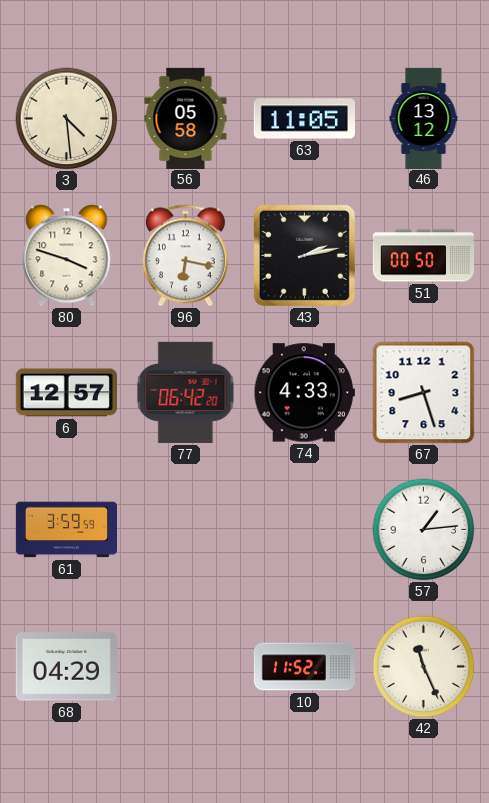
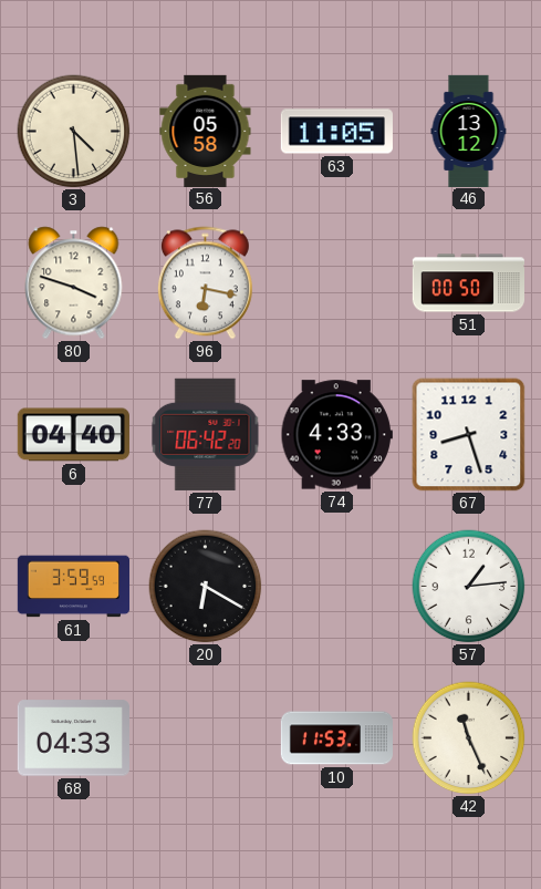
43: 2:13 -> none (304, 255)
6: 12:57 -> 04:40 (73, 435)
20: none -> 6:20 (206, 587)
68: 04:29 -> 04:33 (73, 738)
10: 11:52 -> 11:53 (336, 738)
